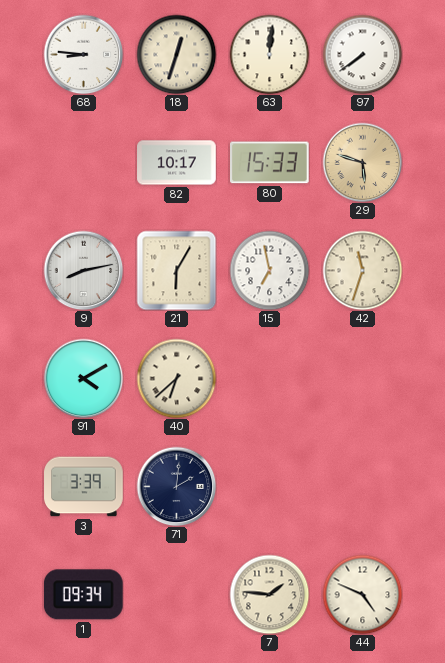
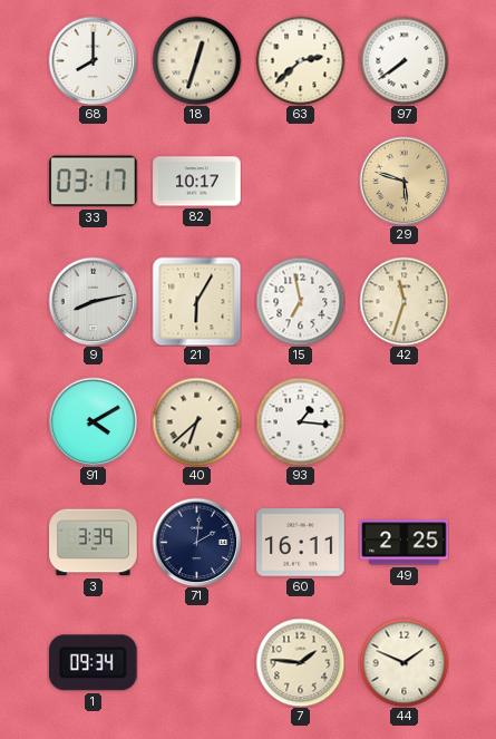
68: 8:46 -> 8:00 (93, 60)
63: 12:01 -> 2:38 (300, 60)
33: none -> 03:17 (93, 182)
80: 15:33 -> none (270, 163)
93: none -> 1:16 (300, 421)
60: none -> 16:11 (301, 543)
49: none -> 2:25 (405, 543)
44: 4:49 -> 1:49 (403, 662)
